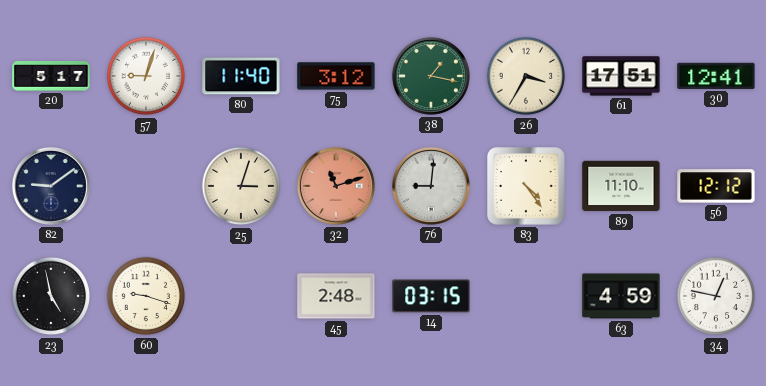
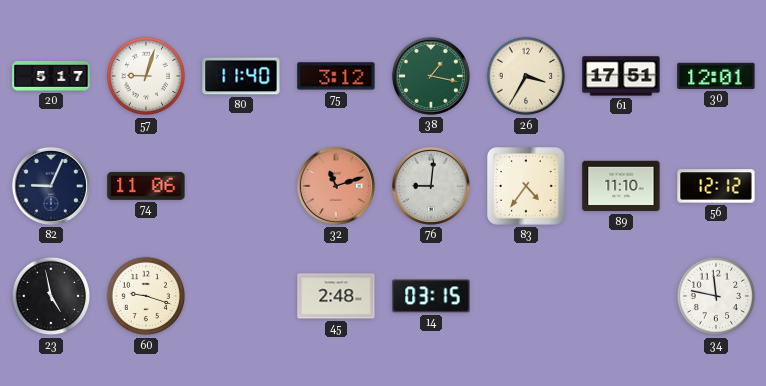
30: 12:41 -> 12:01 (716, 76)
82: 9:09 -> 9:04 (51, 186)
74: none -> 11:06 (146, 186)
25: 3:03 -> none (241, 186)
83: 4:24 -> 4:36 (526, 186)
63: 4:59 -> none (621, 296)
34: 12:47 -> 11:47 (716, 296)
